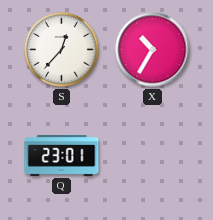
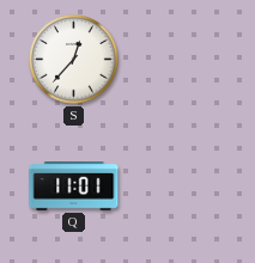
X: 10:35 -> none (153, 50)
Q: 23:01 -> 11:01 (74, 186)
